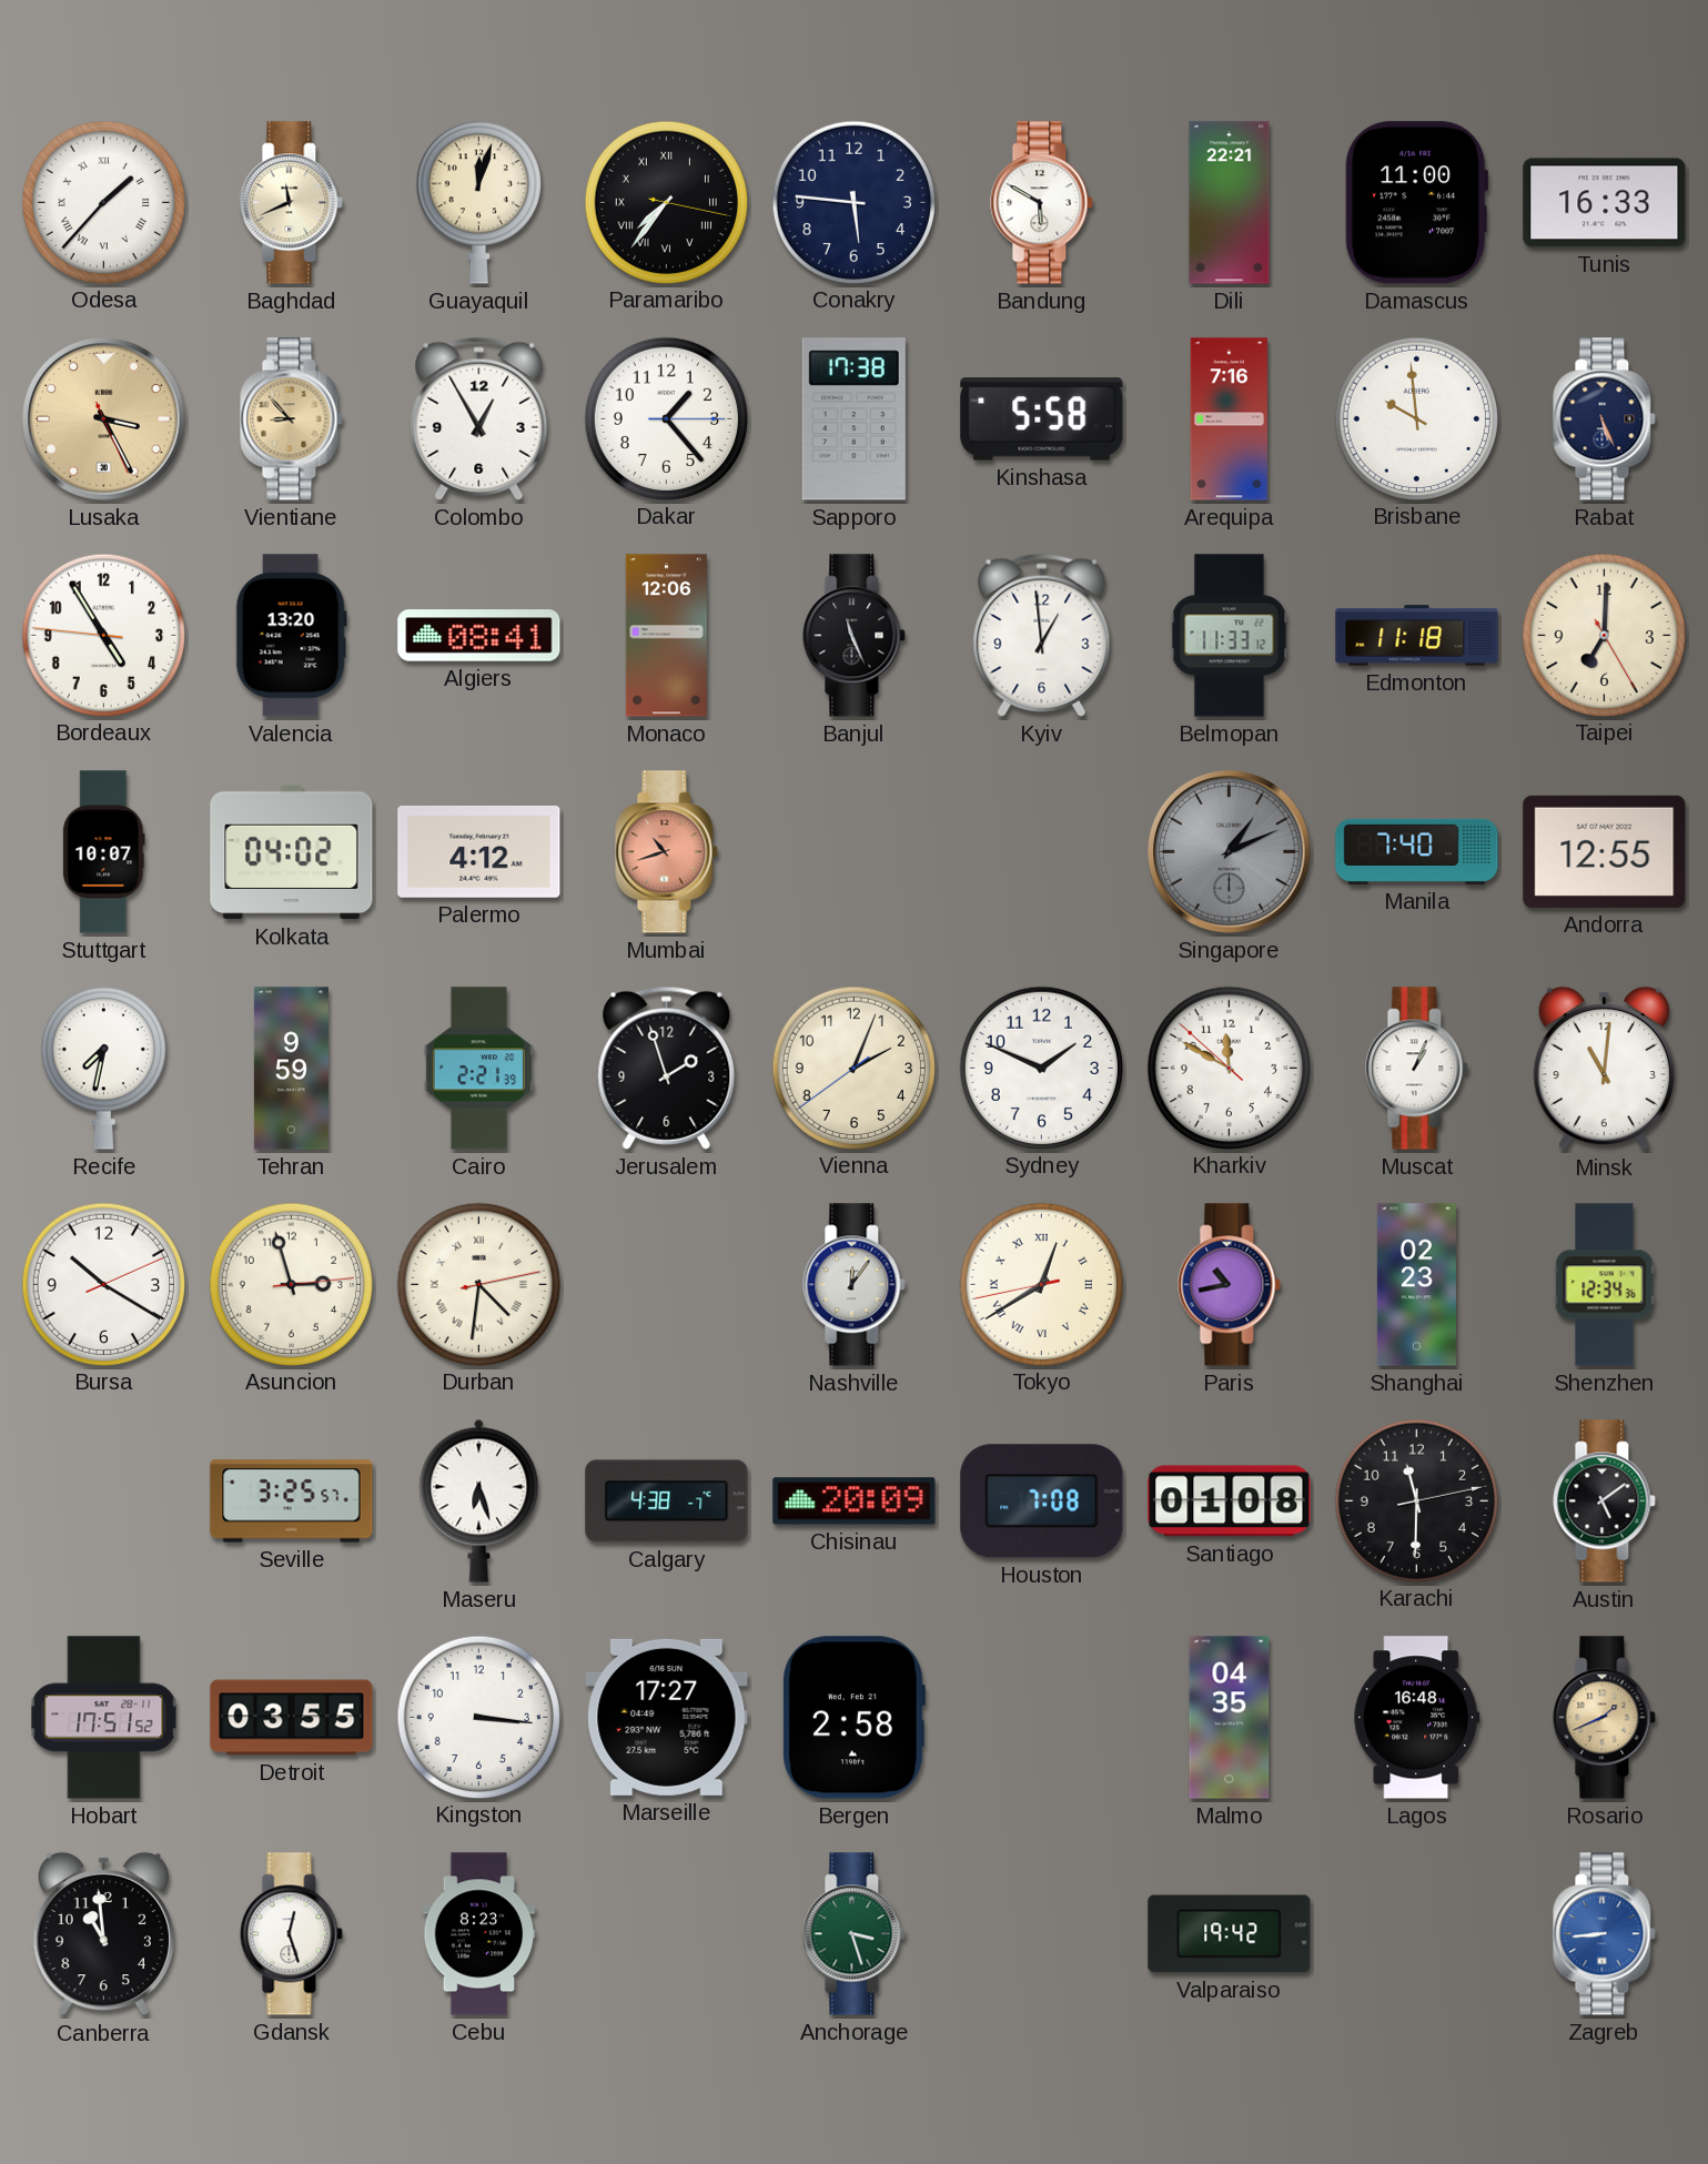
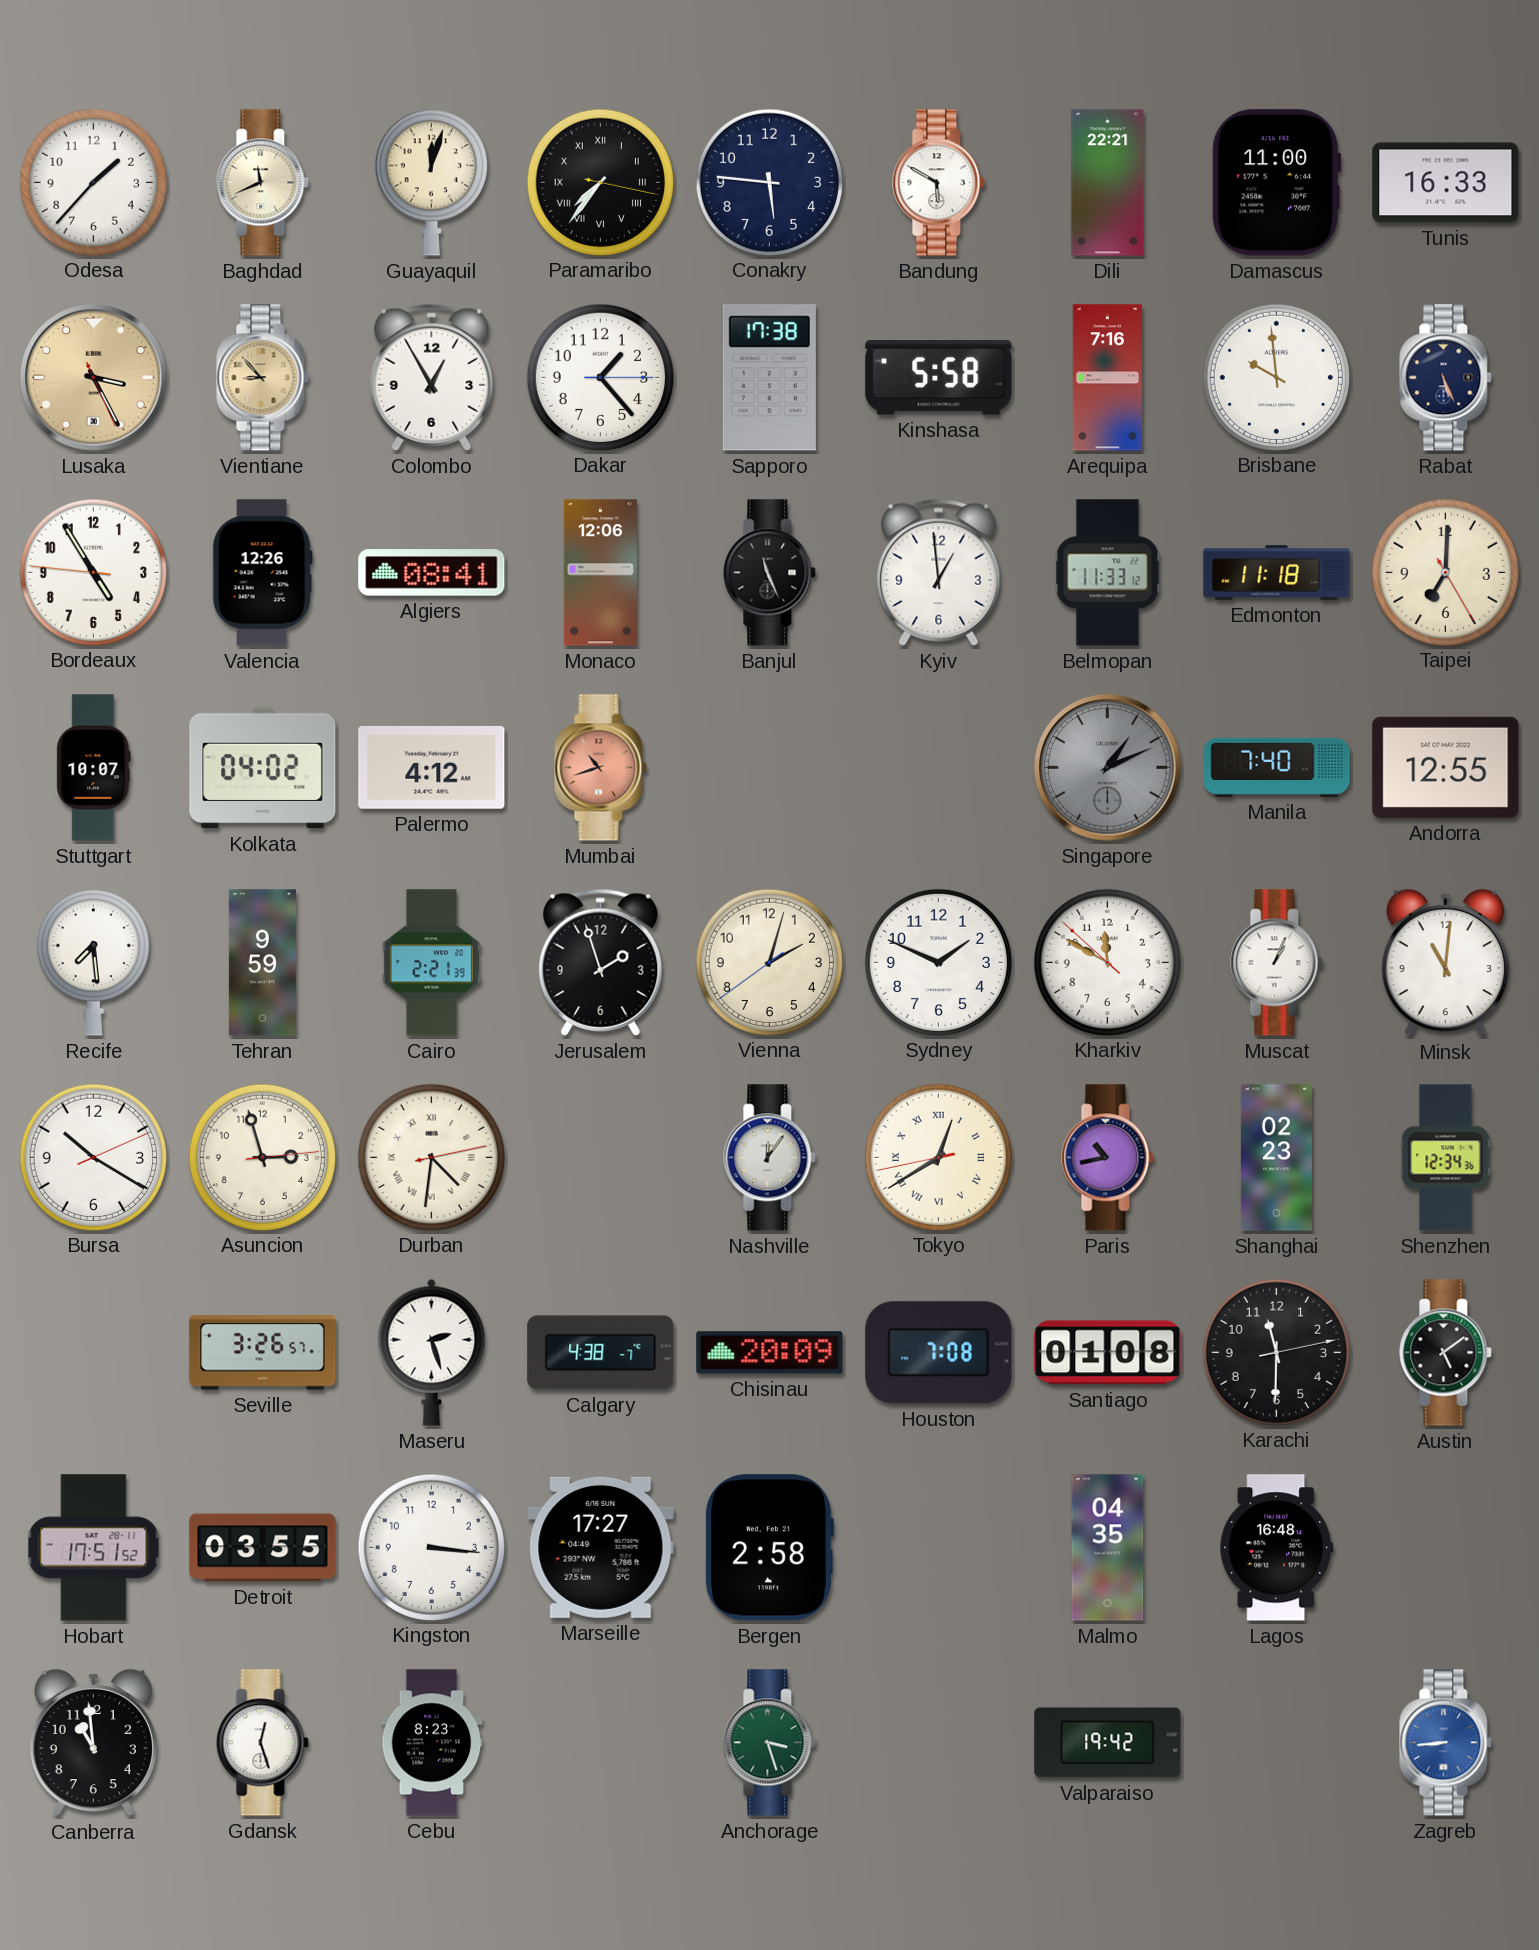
Odesa numerals: Roman -> Arabic (93, 182)
Valencia: 13:20 -> 12:26 (262, 573)
Recife: 7:32 -> 7:29 (93, 963)
Vienna: 2:03 -> 2:02 (769, 962)
Seville: 3:25 -> 3:26 (263, 1353)
Maseru: 6:27 -> 2:27 (432, 1352)
Rosario: 1:41 -> none (1605, 1718)
